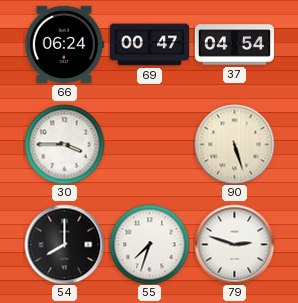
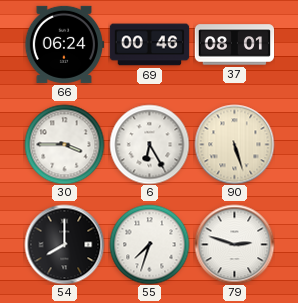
69: 00:47 -> 00:46 (149, 45)
37: 04:54 -> 08:01 (234, 45)
6: none -> 6:25 (149, 144)
